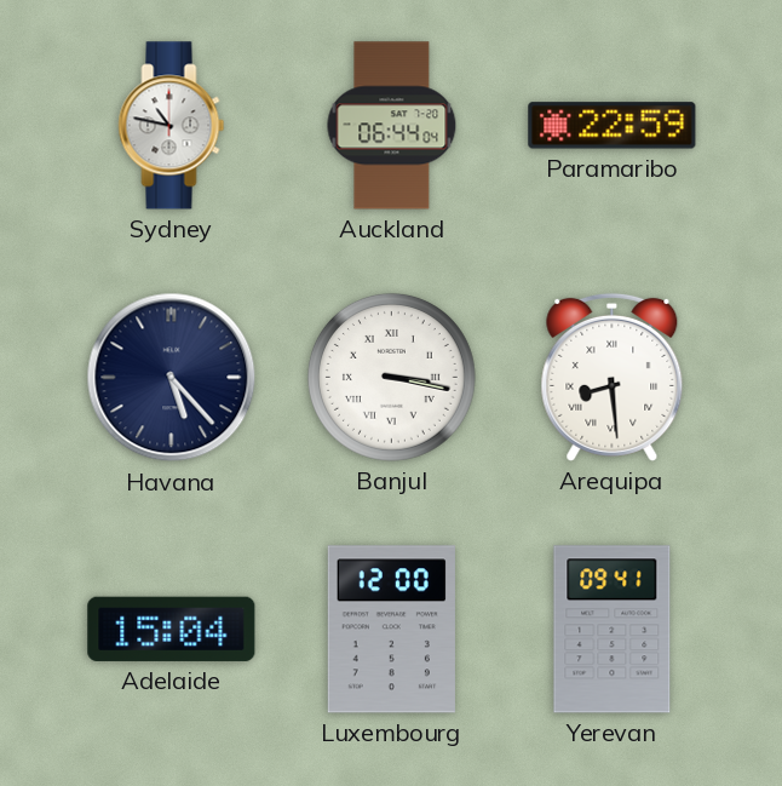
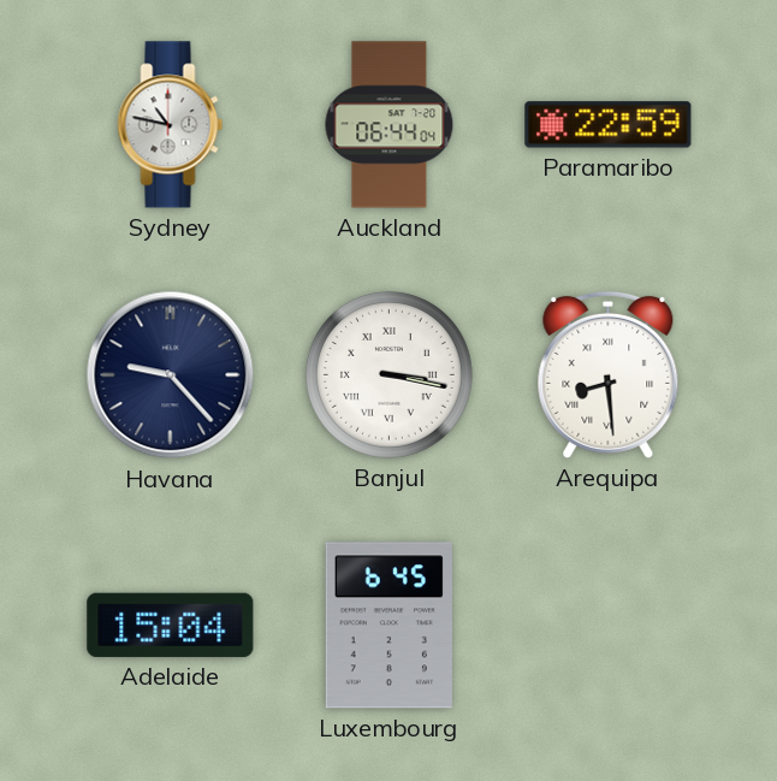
Havana: 5:23 -> 9:23 (171, 375)
Luxembourg: 12:00 -> 6:45 (388, 626)
Yerevan: 09:41 -> none (613, 630)
